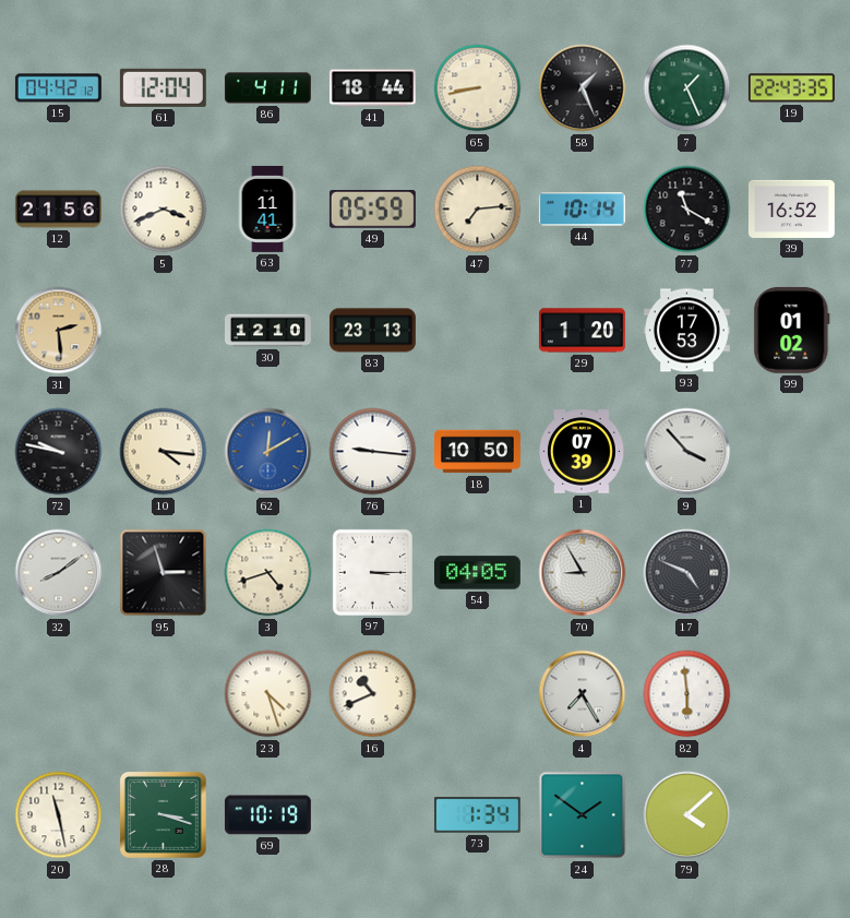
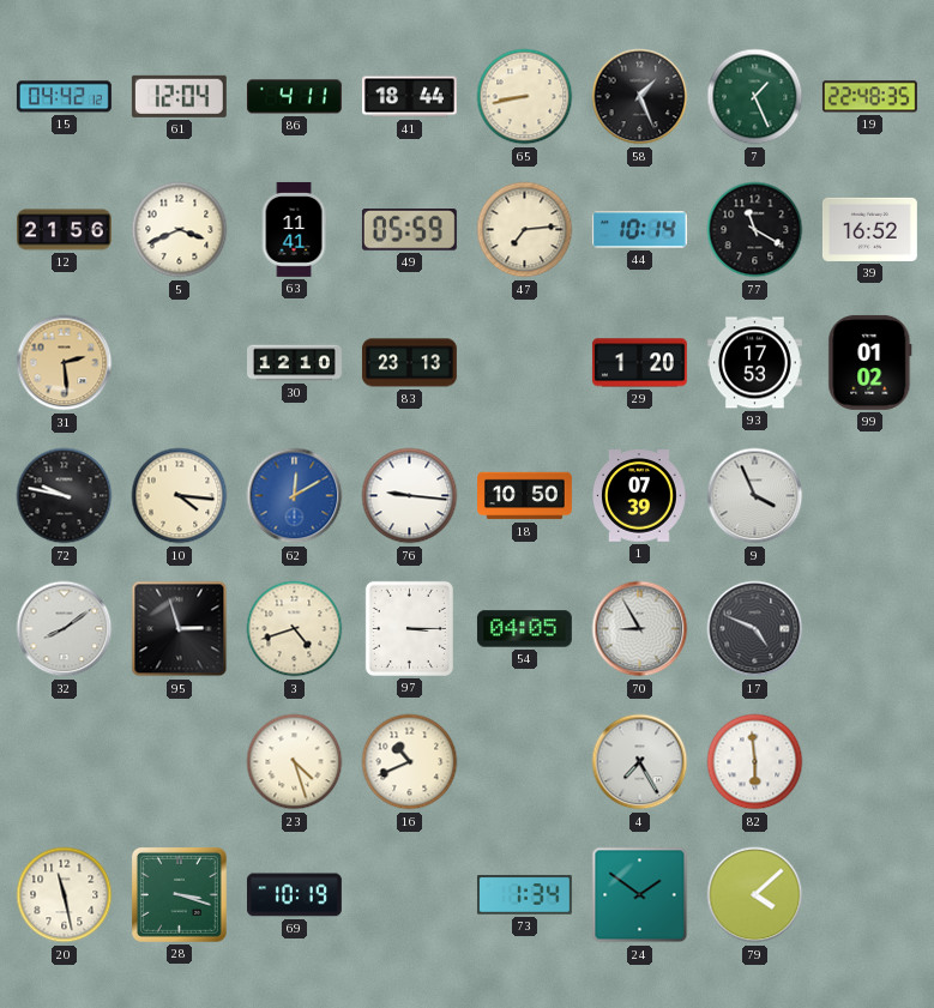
19: 22:43 -> 22:48 (869, 97)
9: 3:53 -> 3:56 (755, 496)
